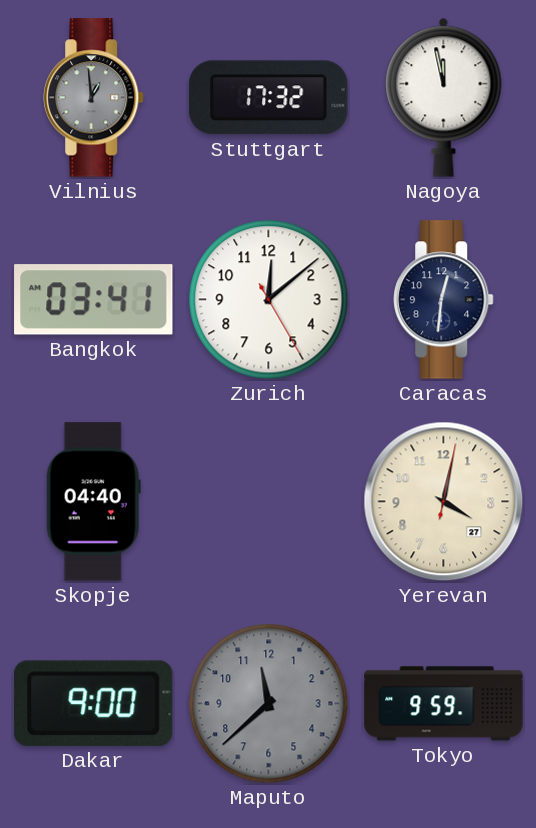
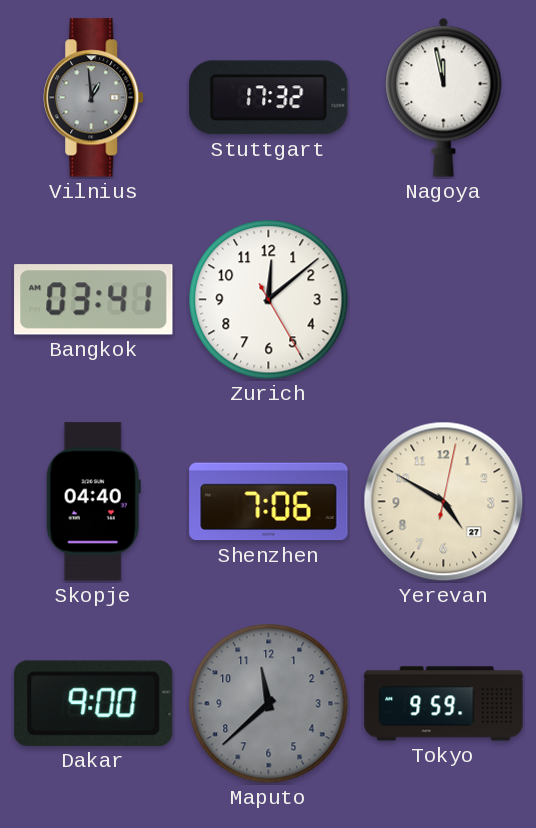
Caracas: 12:31 -> none (444, 300)
Shenzhen: none -> 7:06 (269, 502)
Yerevan: 4:02 -> 4:50 (444, 502)
